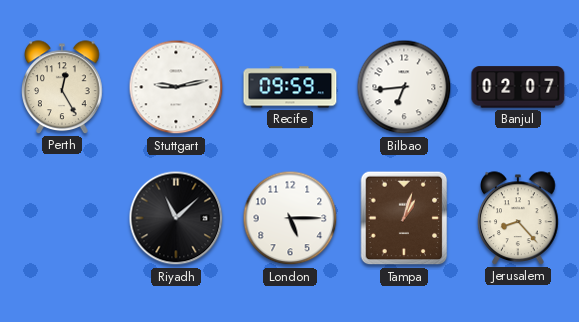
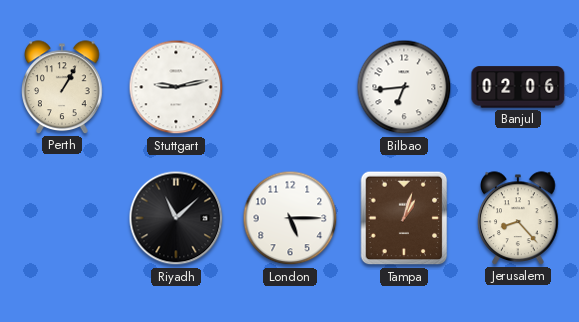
Perth: 12:25 -> 1:05 (62, 87)
Recife: 09:59 -> none (290, 87)
Banjul: 02:07 -> 02:06 (518, 87)
